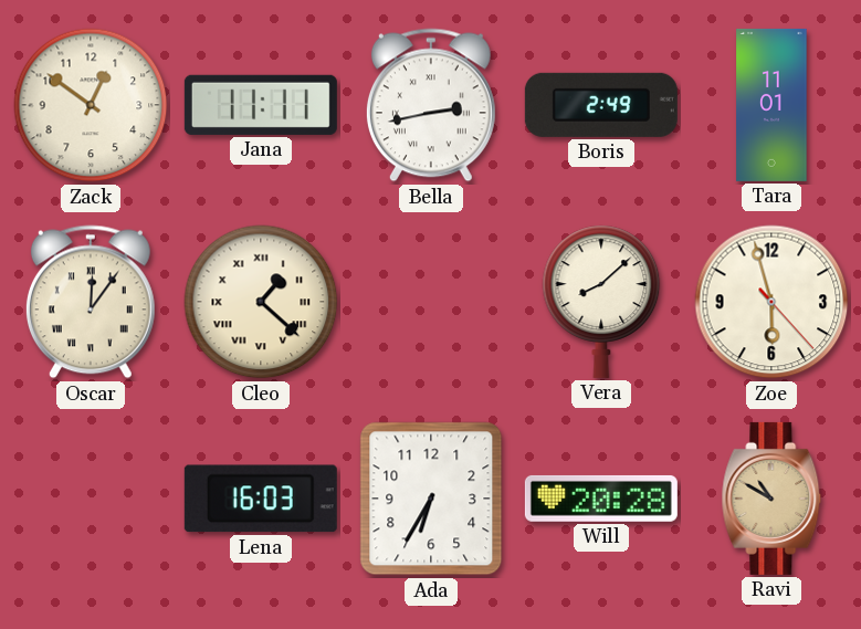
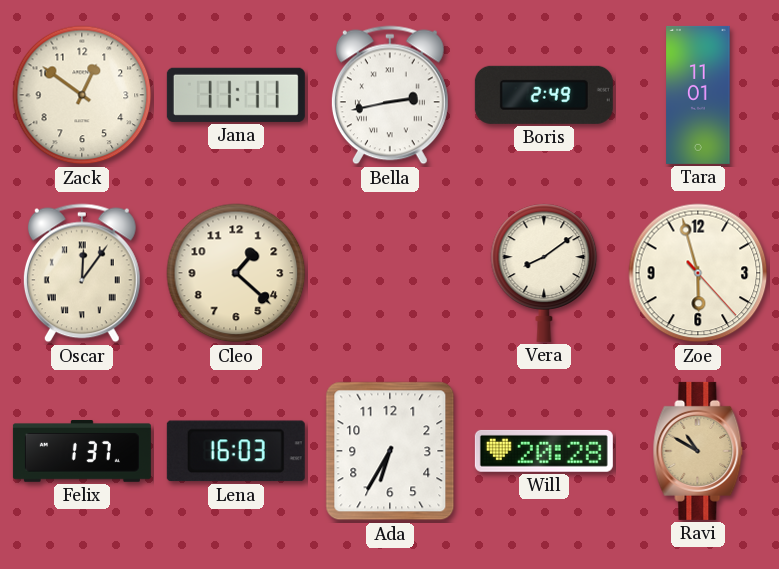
Cleo numerals: Roman -> Arabic (236, 273)
Vera: 8:08 -> 8:09 (544, 273)
Felix: none -> 1:37 (82, 452)
